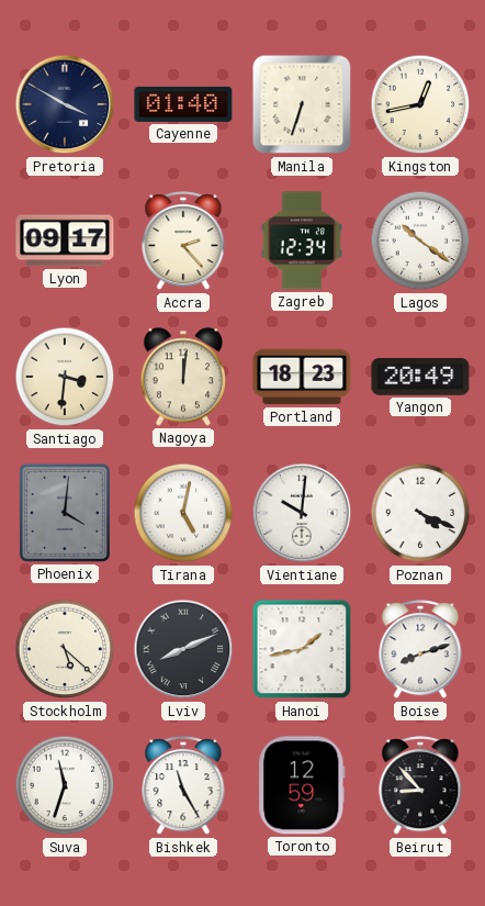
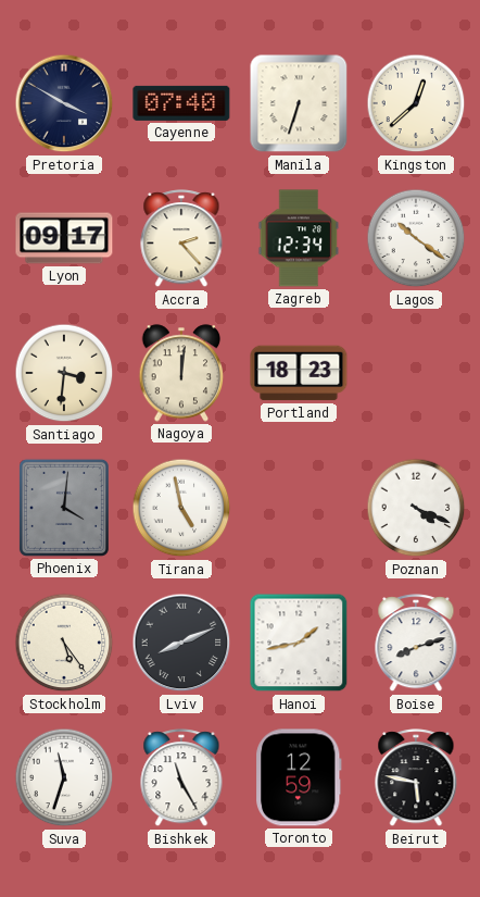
Cayenne: 01:40 -> 07:40 (181, 103)
Kingston: 12:43 -> 12:38 (416, 103)
Yangon: 20:49 -> none (420, 377)
Tirana: 5:02 -> 4:58 (181, 508)
Vientiane: 10:01 -> none (302, 513)
Stockholm: 5:22 -> 5:24 (64, 643)
Beirut: 8:53 -> 5:47 (416, 778)
